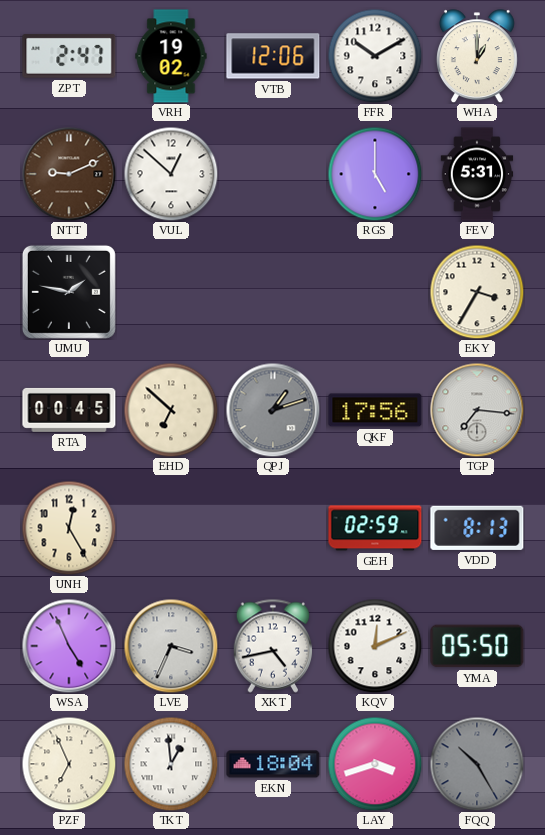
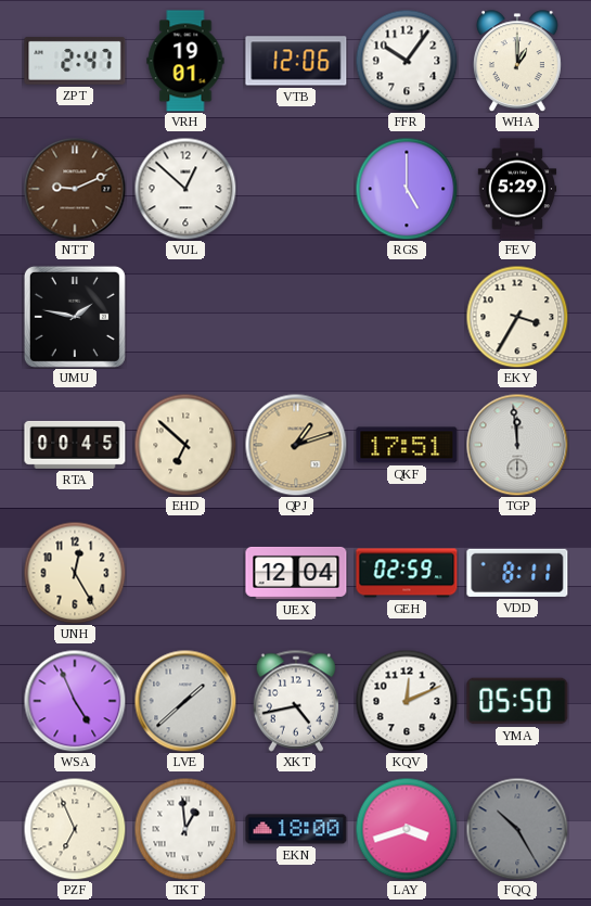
VRH: 19:02 -> 19:01 (185, 61)
FFR: 10:10 -> 10:06 (407, 61)
FEV: 5:31 -> 5:29 (517, 189)
QPJ dial: grey -> champagne (296, 445)
QKF: 17:56 -> 17:51 (407, 445)
TGP: 7:16 -> 11:59 (517, 445)
UEX: none -> 12:04 (296, 573)
VDD: 8:13 -> 8:11 (517, 573)
LVE: 3:34 -> 1:38 (185, 701)
EKN: 18:04 -> 18:00 (296, 829)
